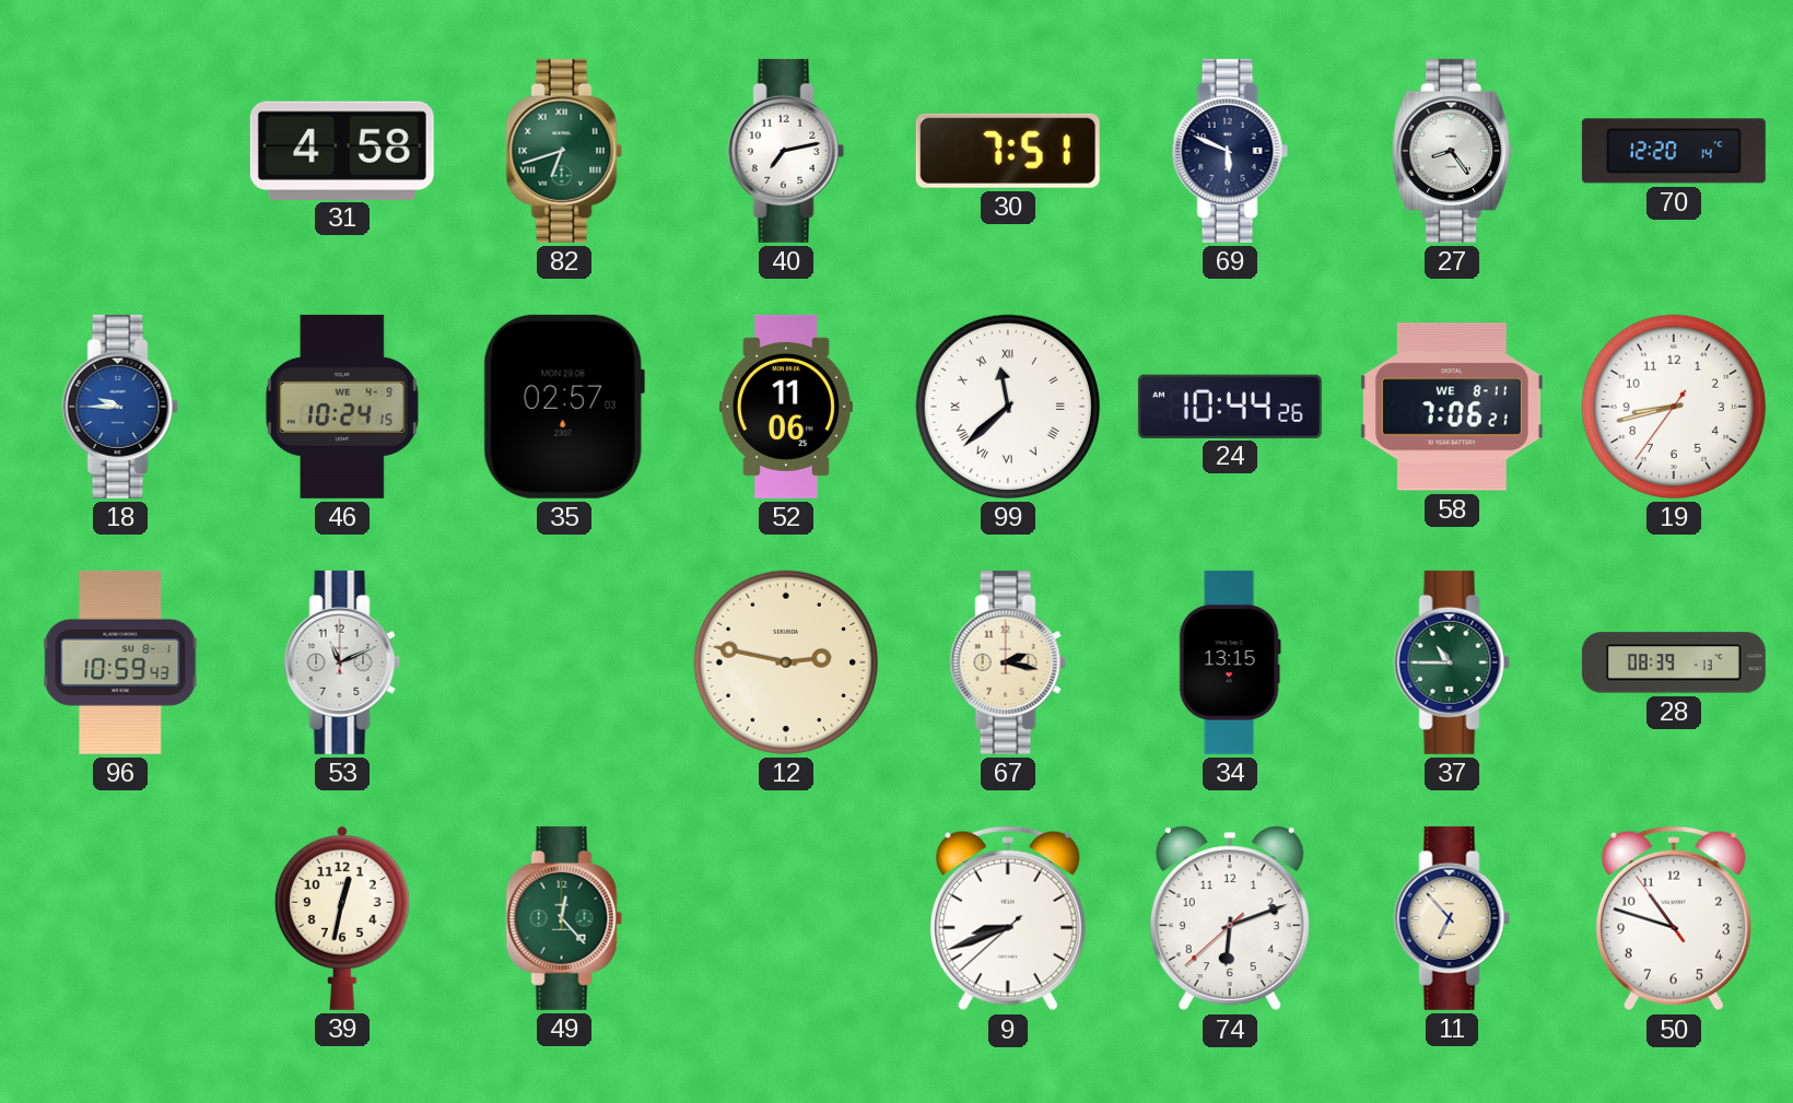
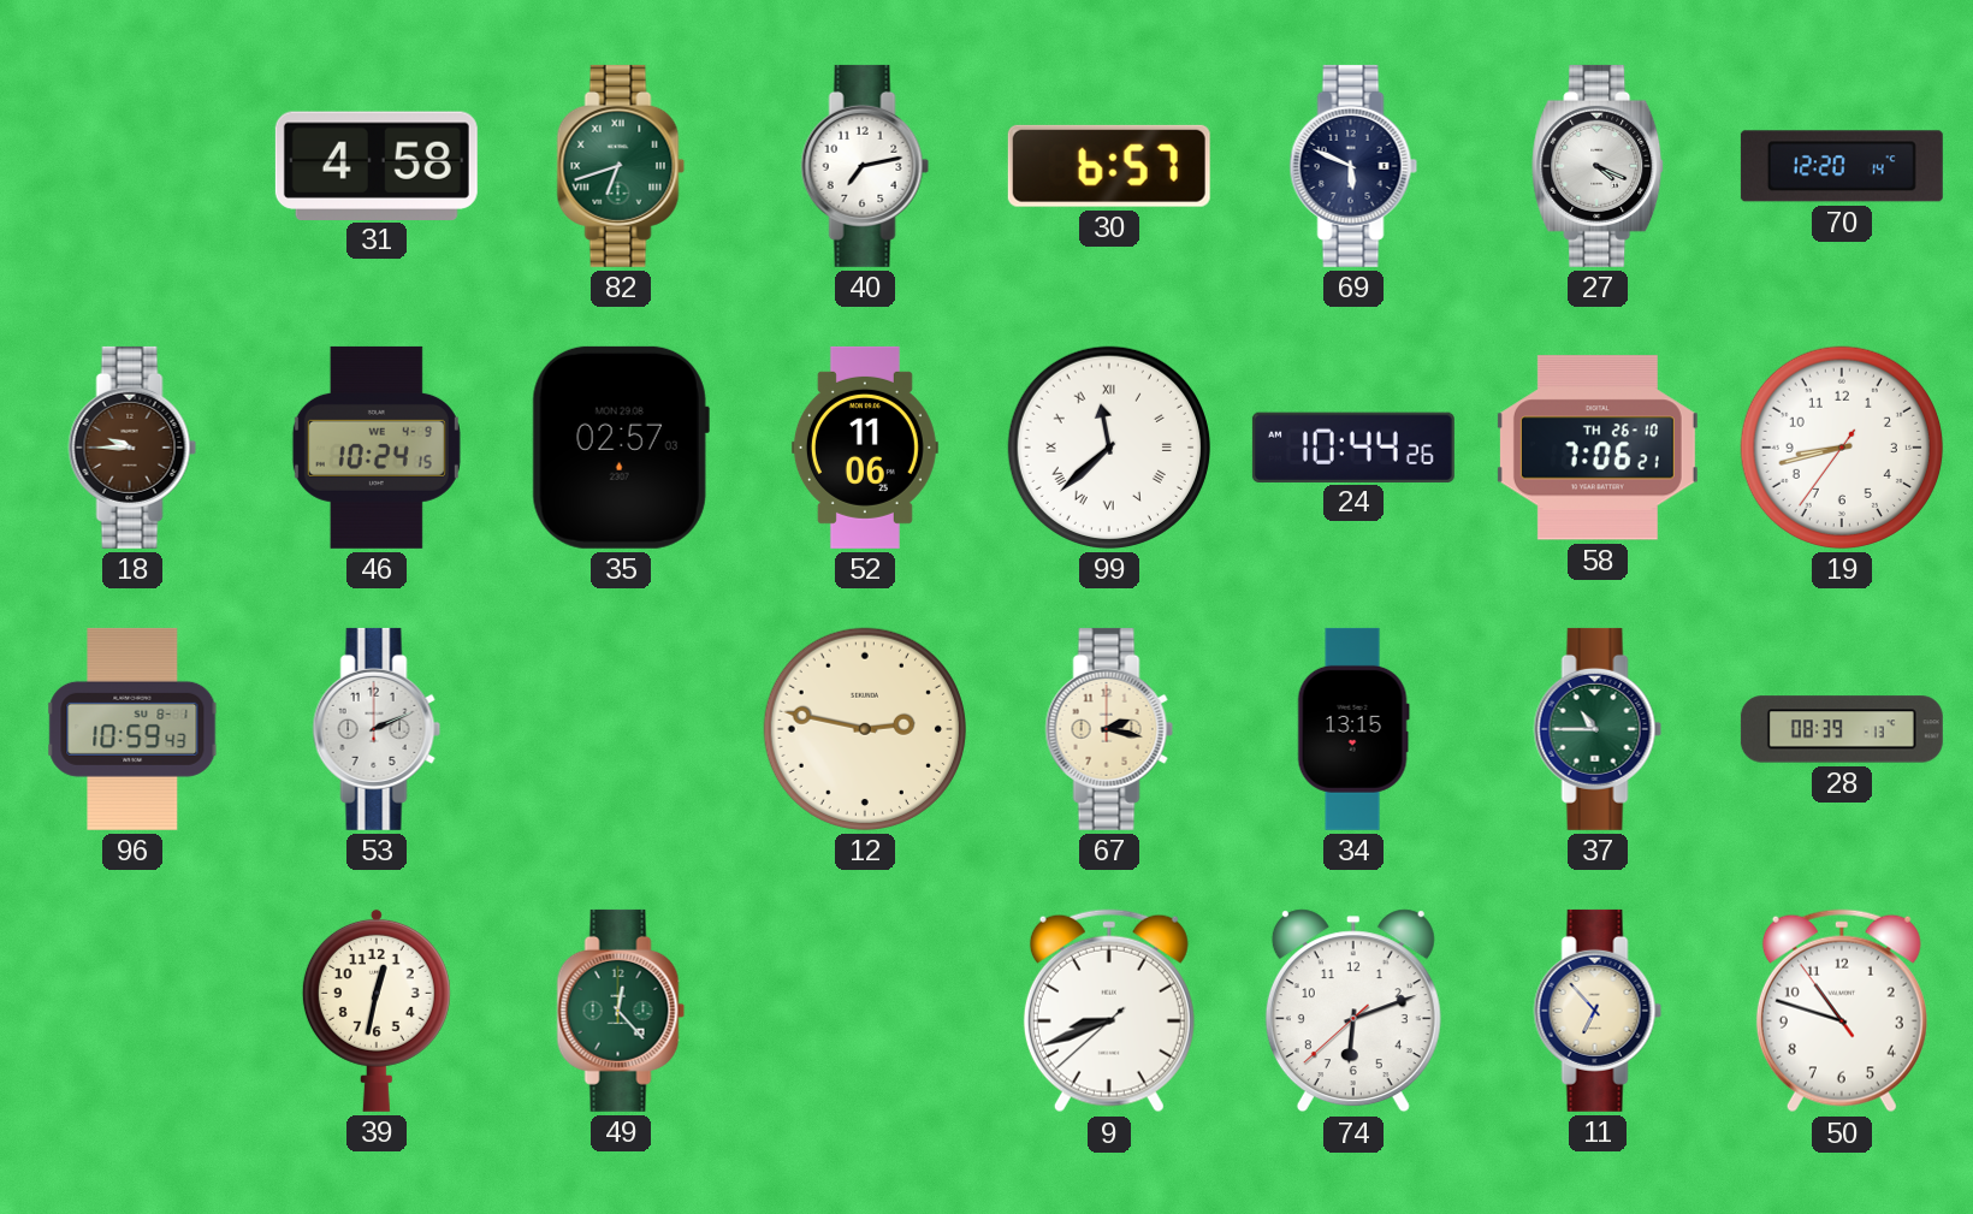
30: 7:51 -> 6:57 (1109, 166)
27: 8:24 -> 4:19 (1599, 166)
18 dial: blue -> brown (132, 448)
58 date: WE 8-11 -> TH 26-10 (1598, 448)
53: 11:11 -> 2:11 (377, 729)
